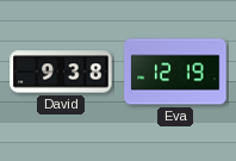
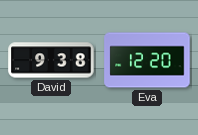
Eva: 12:19 -> 12:20 (147, 60)
